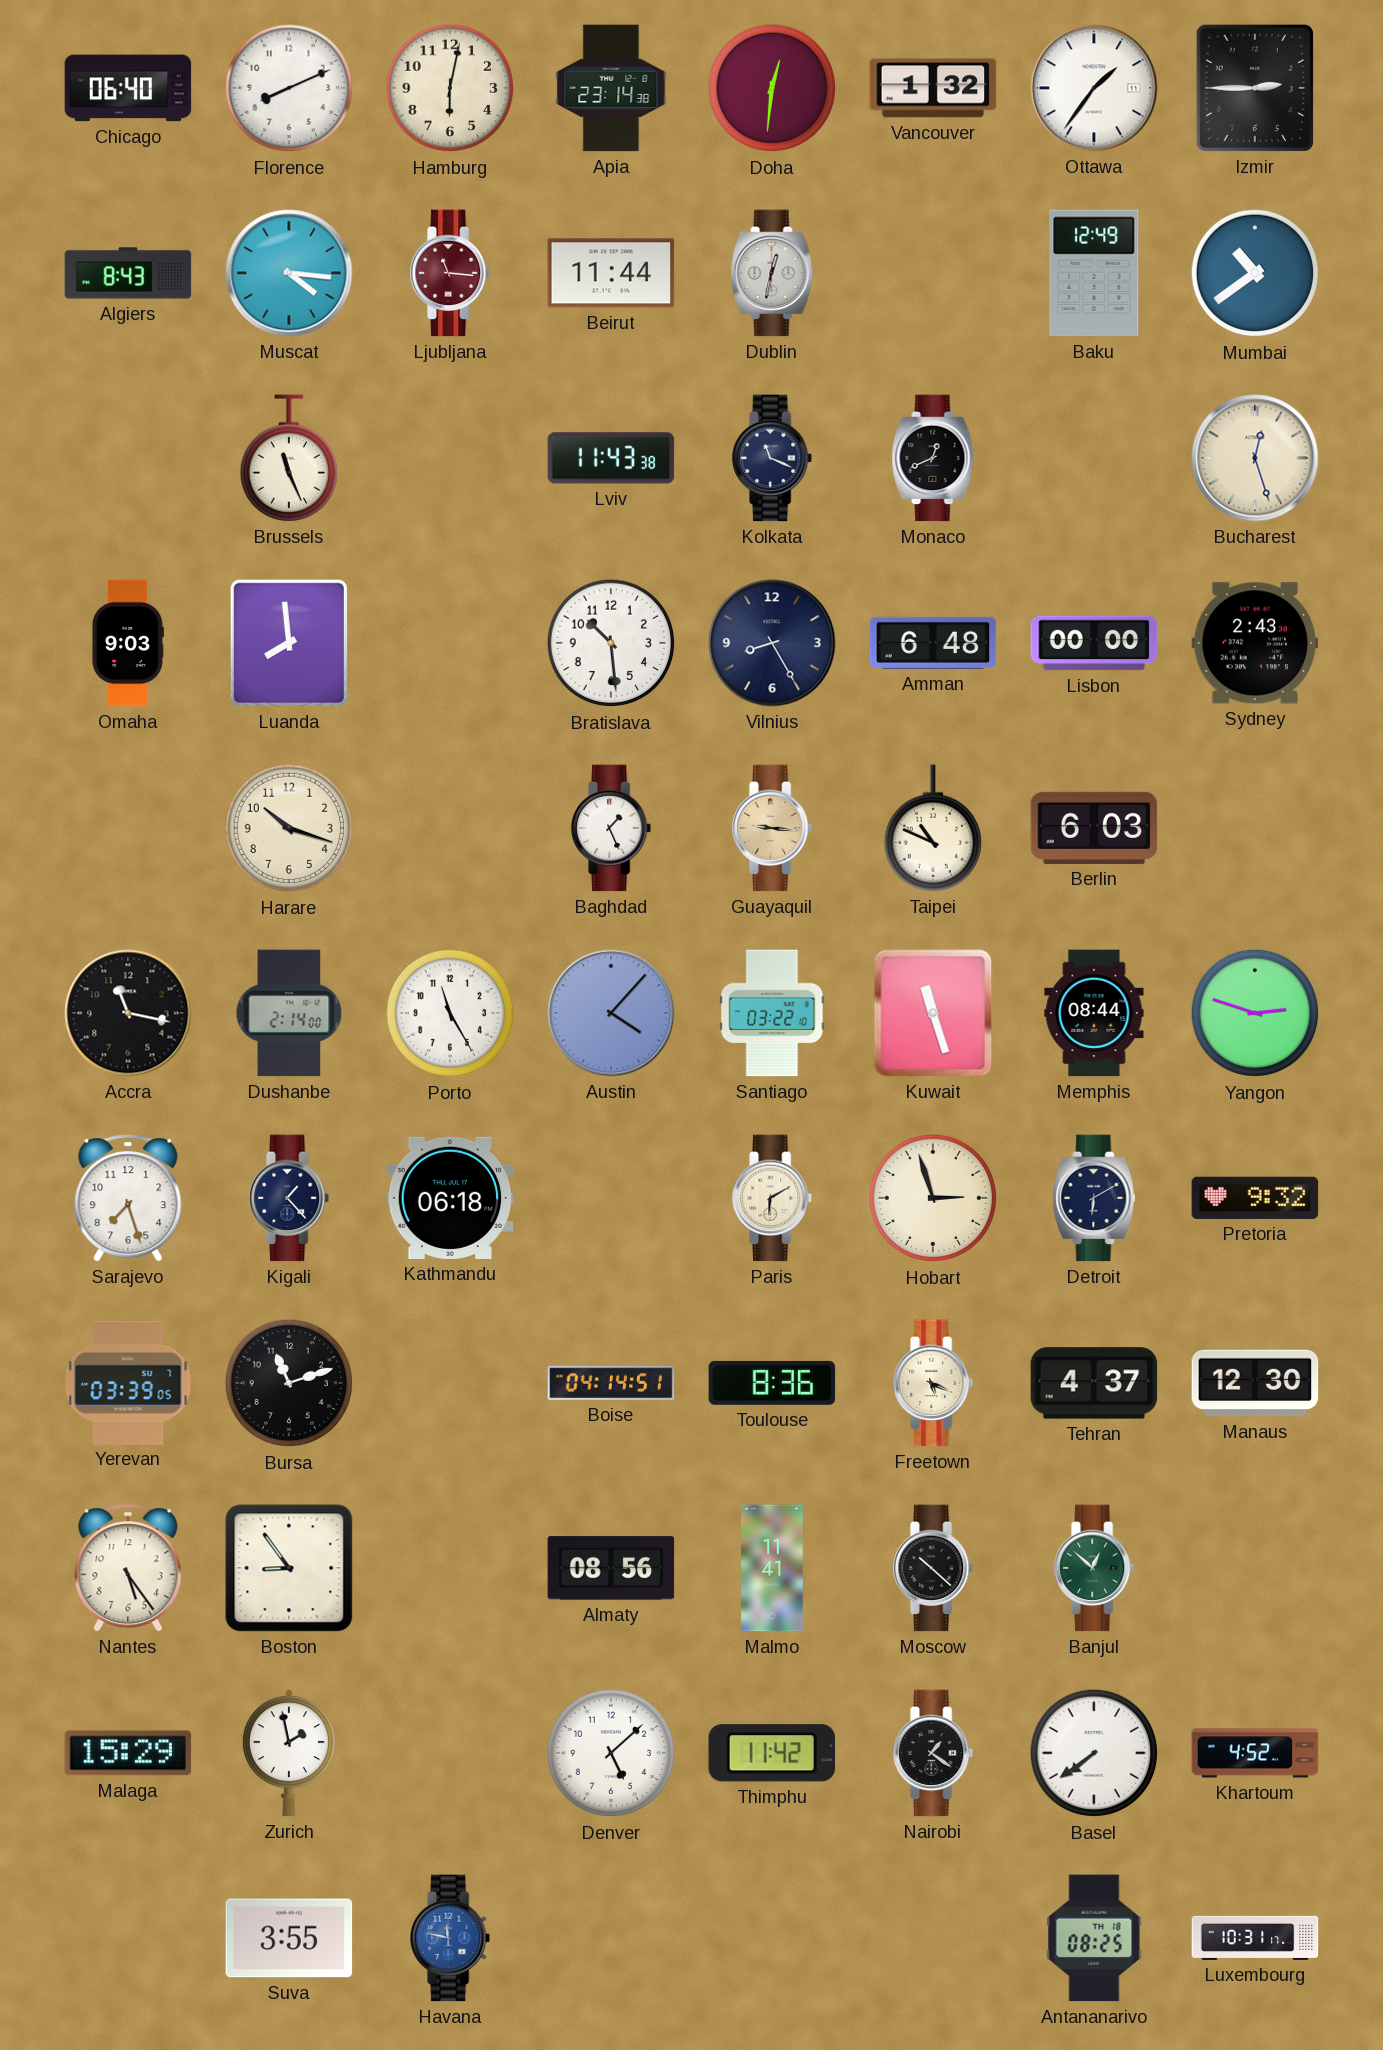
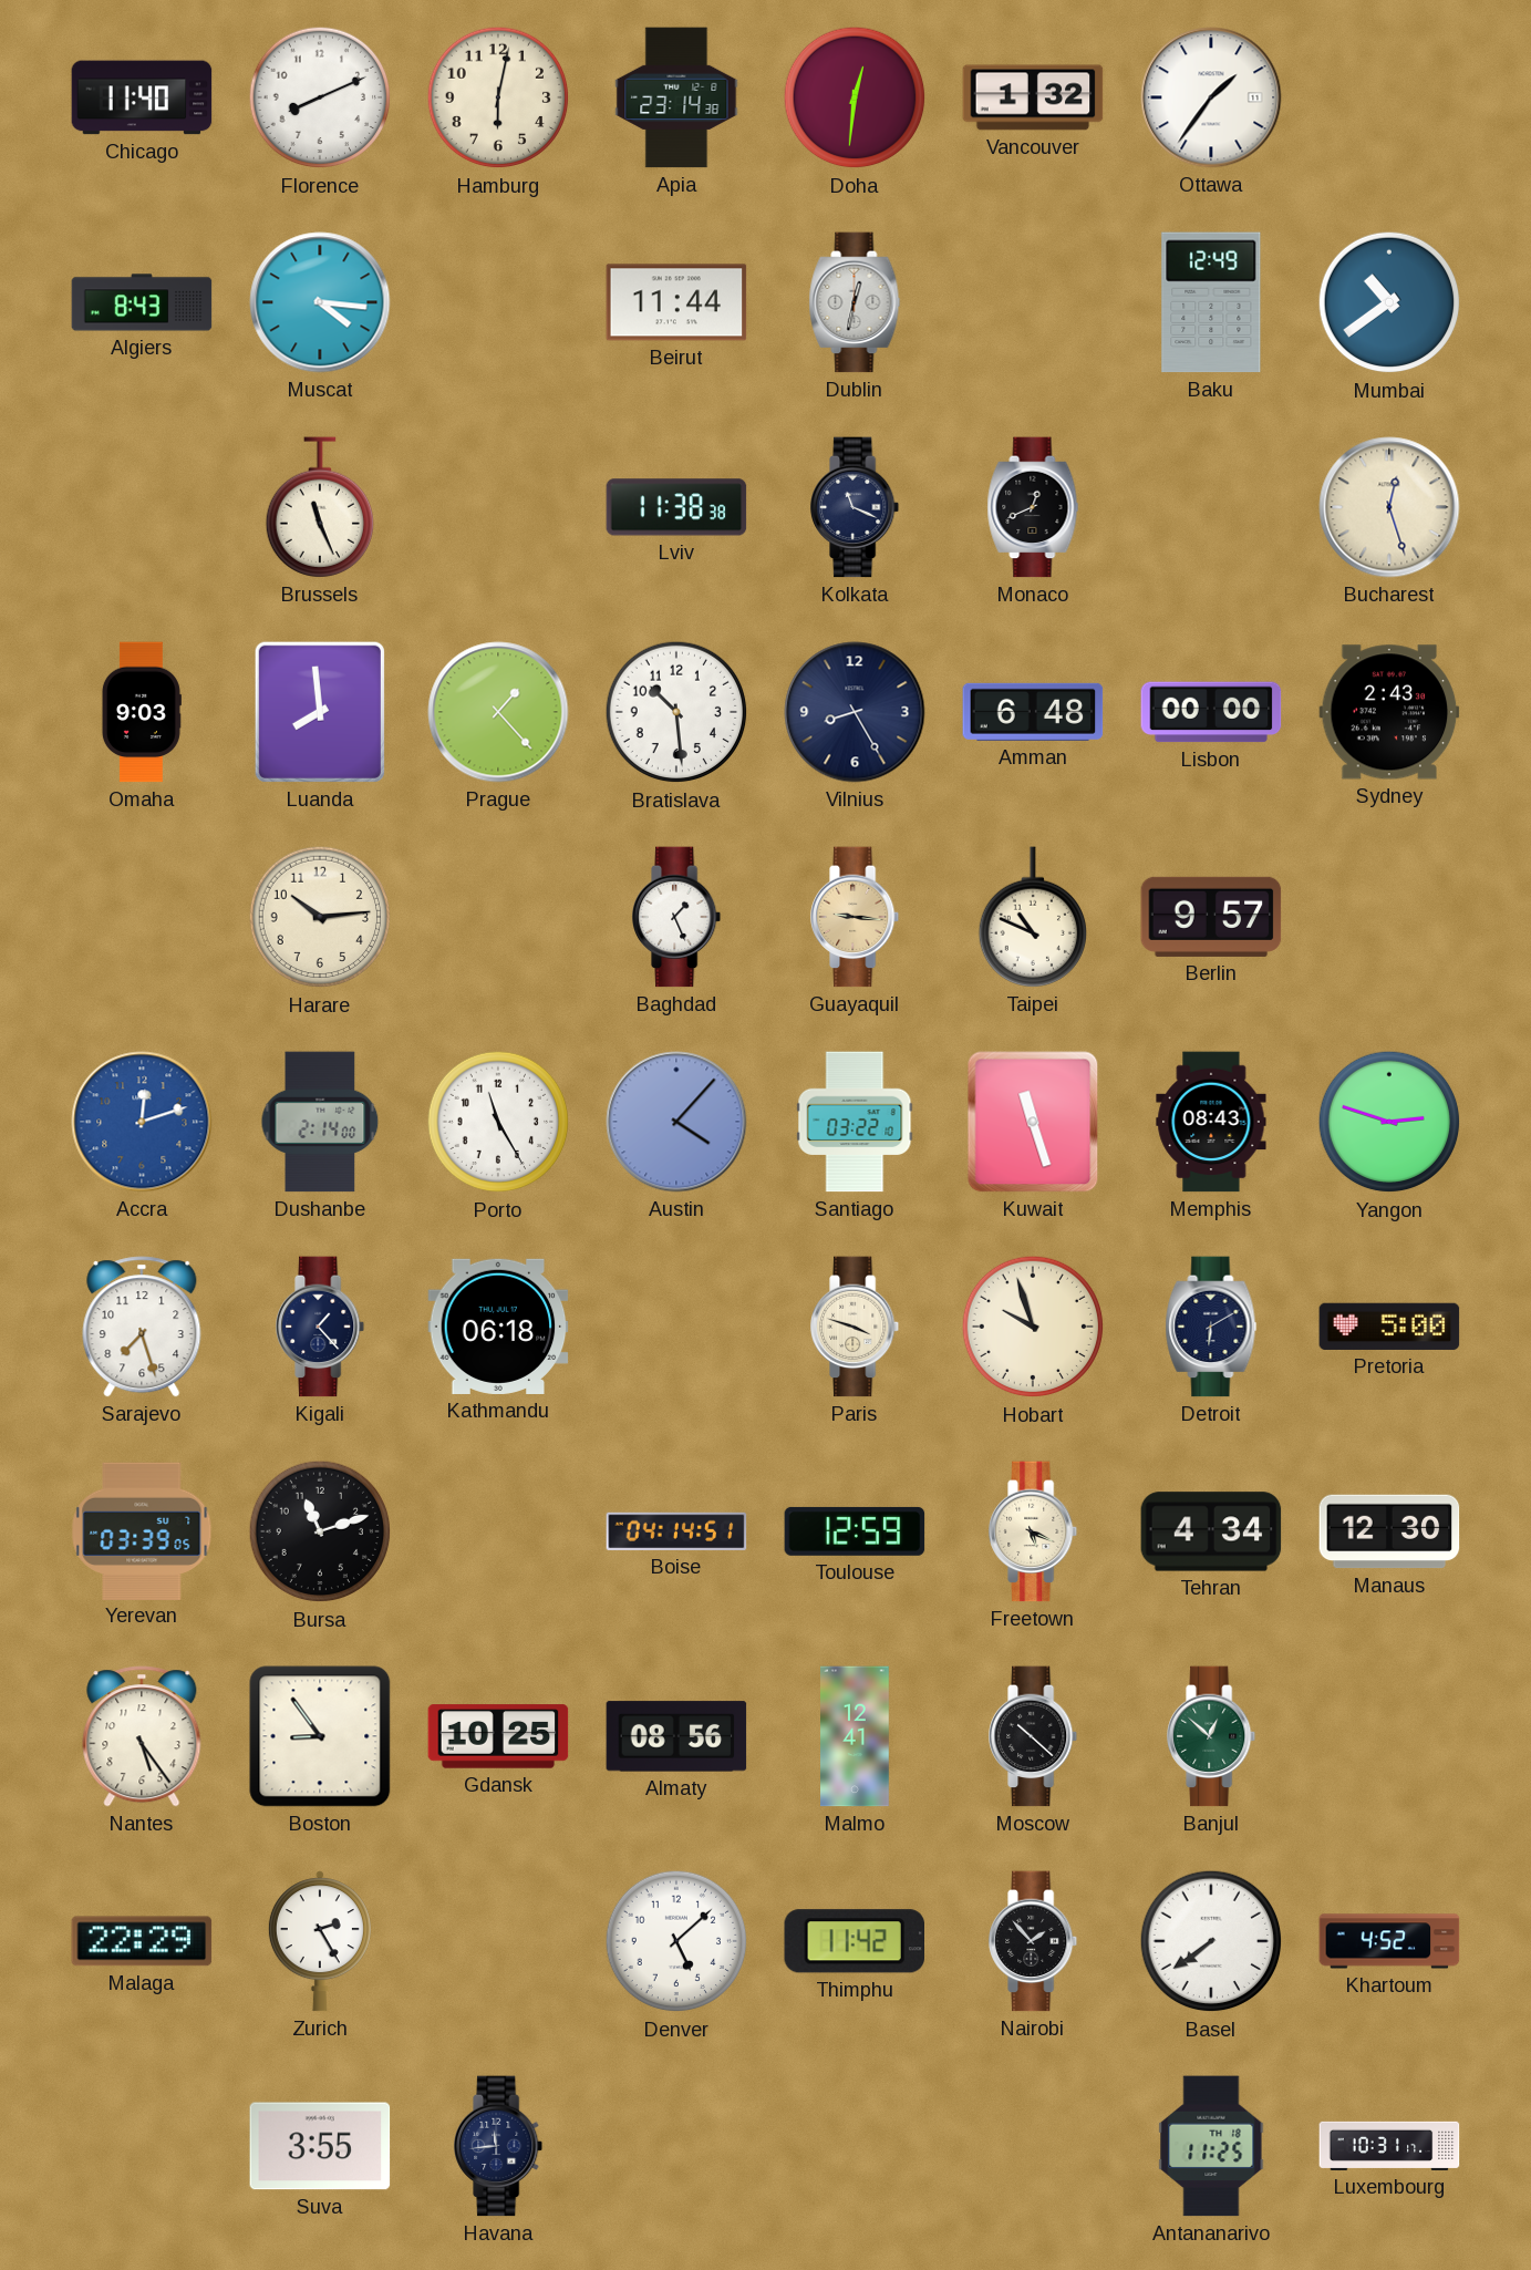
Chicago: 06:40 -> 11:40 (142, 97)
Izmir: 2:45 -> none (1255, 88)
Ljubljana: 11:16 -> none (451, 273)
Lviv: 11:43 -> 11:38 (676, 507)
Prague: none -> 1:23 (498, 712)
Harare: 10:18 -> 10:14 (320, 917)
Berlin: 6:03 -> 9:57 (1211, 917)
Accra: 11:17 -> 12:12 (142, 1122)
Accra dial: black -> blue (142, 1122)
Memphis: 08:44 -> 08:43 (1211, 1122)
Paris: 6:10 -> 3:48 (856, 1327)
Hobart: 2:57 -> 9:57 (1033, 1327)
Pretoria: 9:32 -> 5:00 (1389, 1327)
Toulouse: 8:36 -> 12:59 (855, 1531)
Tehran: 4:37 -> 4:34 (1211, 1531)
Gdansk: none -> 10:25 (498, 1736)
Malmo: 11:41 -> 12:41 (856, 1736)
Malaga: 15:29 -> 22:29 (142, 1941)
Zurich: 1:58 -> 2:25 (320, 1941)
Nairobi: 1:21 -> 1:53 (1034, 1941)
Havana: 11:47 -> 11:44 (499, 2146)
Havana dial: blue -> navy (499, 2146)
Antananarivo: 08:25 -> 11:25 (1211, 2146)
